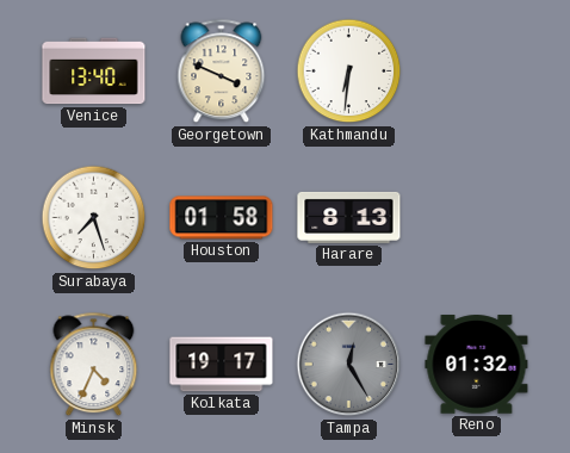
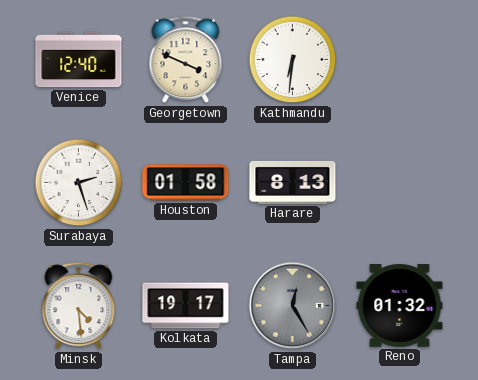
Venice: 13:40 -> 12:40 (79, 60)
Surabaya: 7:27 -> 2:27 (79, 183)
Minsk: 4:34 -> 4:29 (79, 306)
